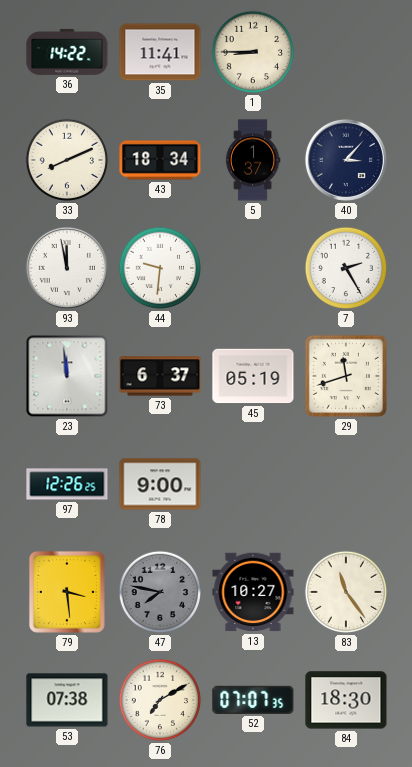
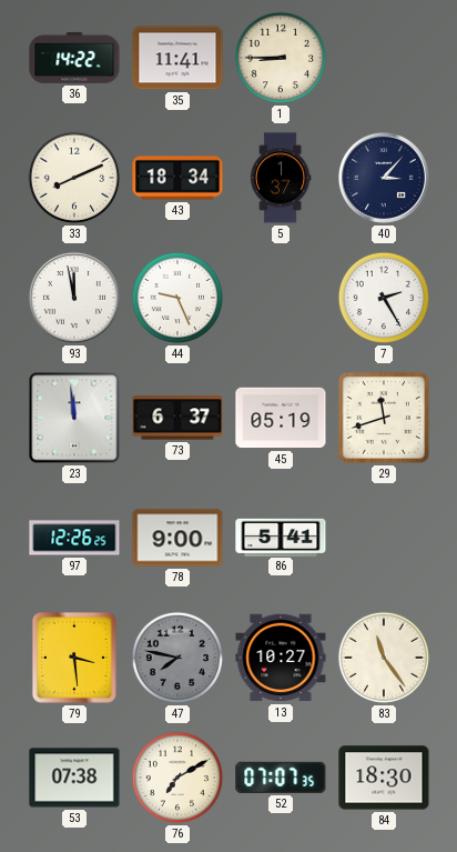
44: 9:31 -> 9:26 (177, 298)
86: none -> 5:41 (281, 537)
